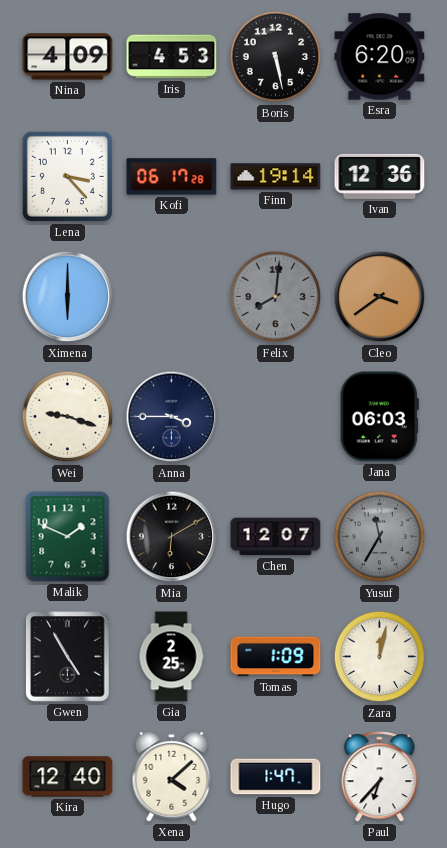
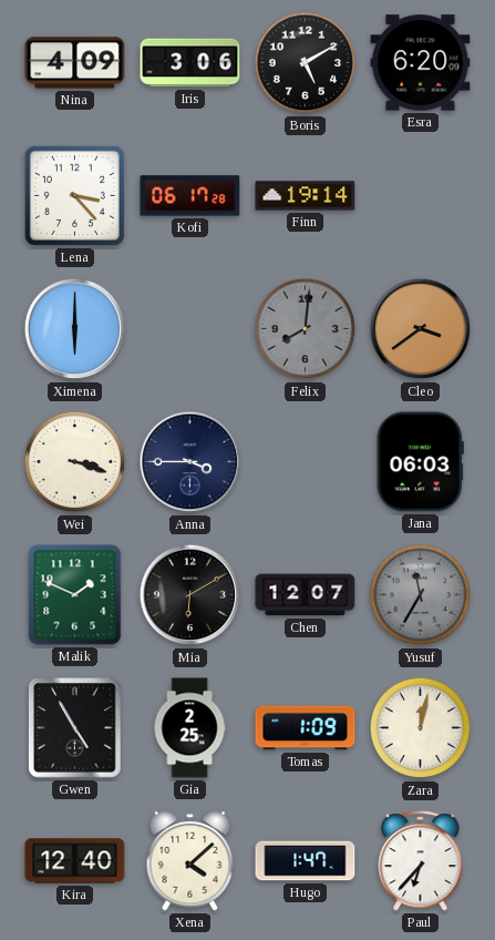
Iris: 4:53 -> 3:06 (190, 63)
Boris: 5:28 -> 5:10 (306, 63)
Ivan: 12:36 -> none (380, 176)
Wei: 9:18 -> 3:18 (75, 462)
